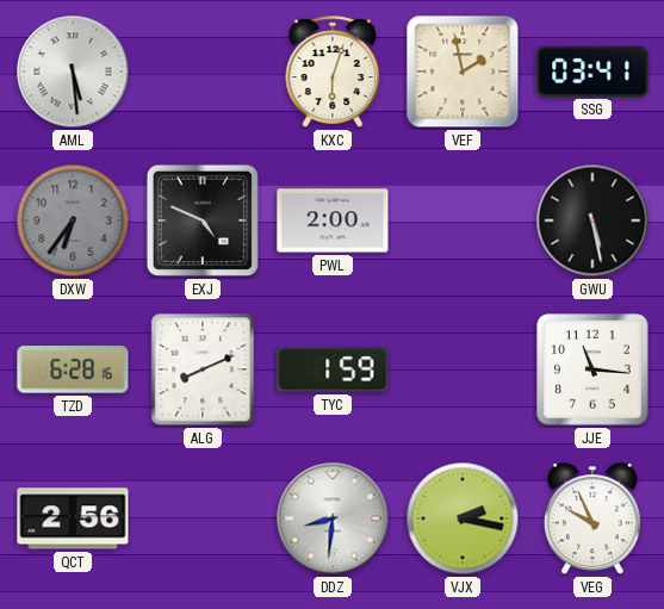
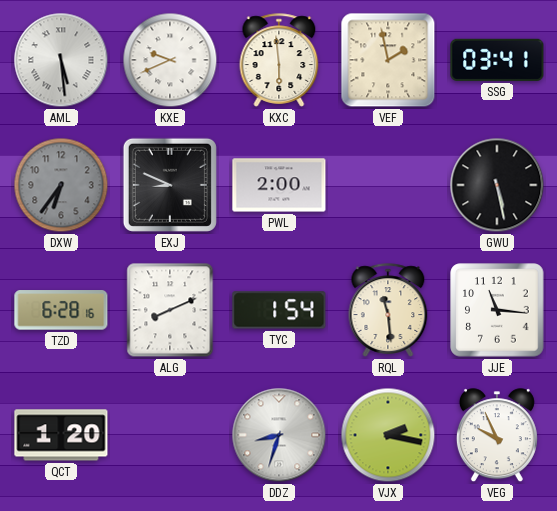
KXE: none -> 9:41 (170, 60)
KXC: 6:03 -> 5:59 (279, 60)
EXJ: 4:49 -> 8:49 (170, 185)
TYC: 1:59 -> 1:54 (279, 310)
RQL: none -> 11:29 (388, 310)
QCT: 2:56 -> 1:20 (61, 435)
DDZ: 8:31 -> 8:33 (279, 435)
